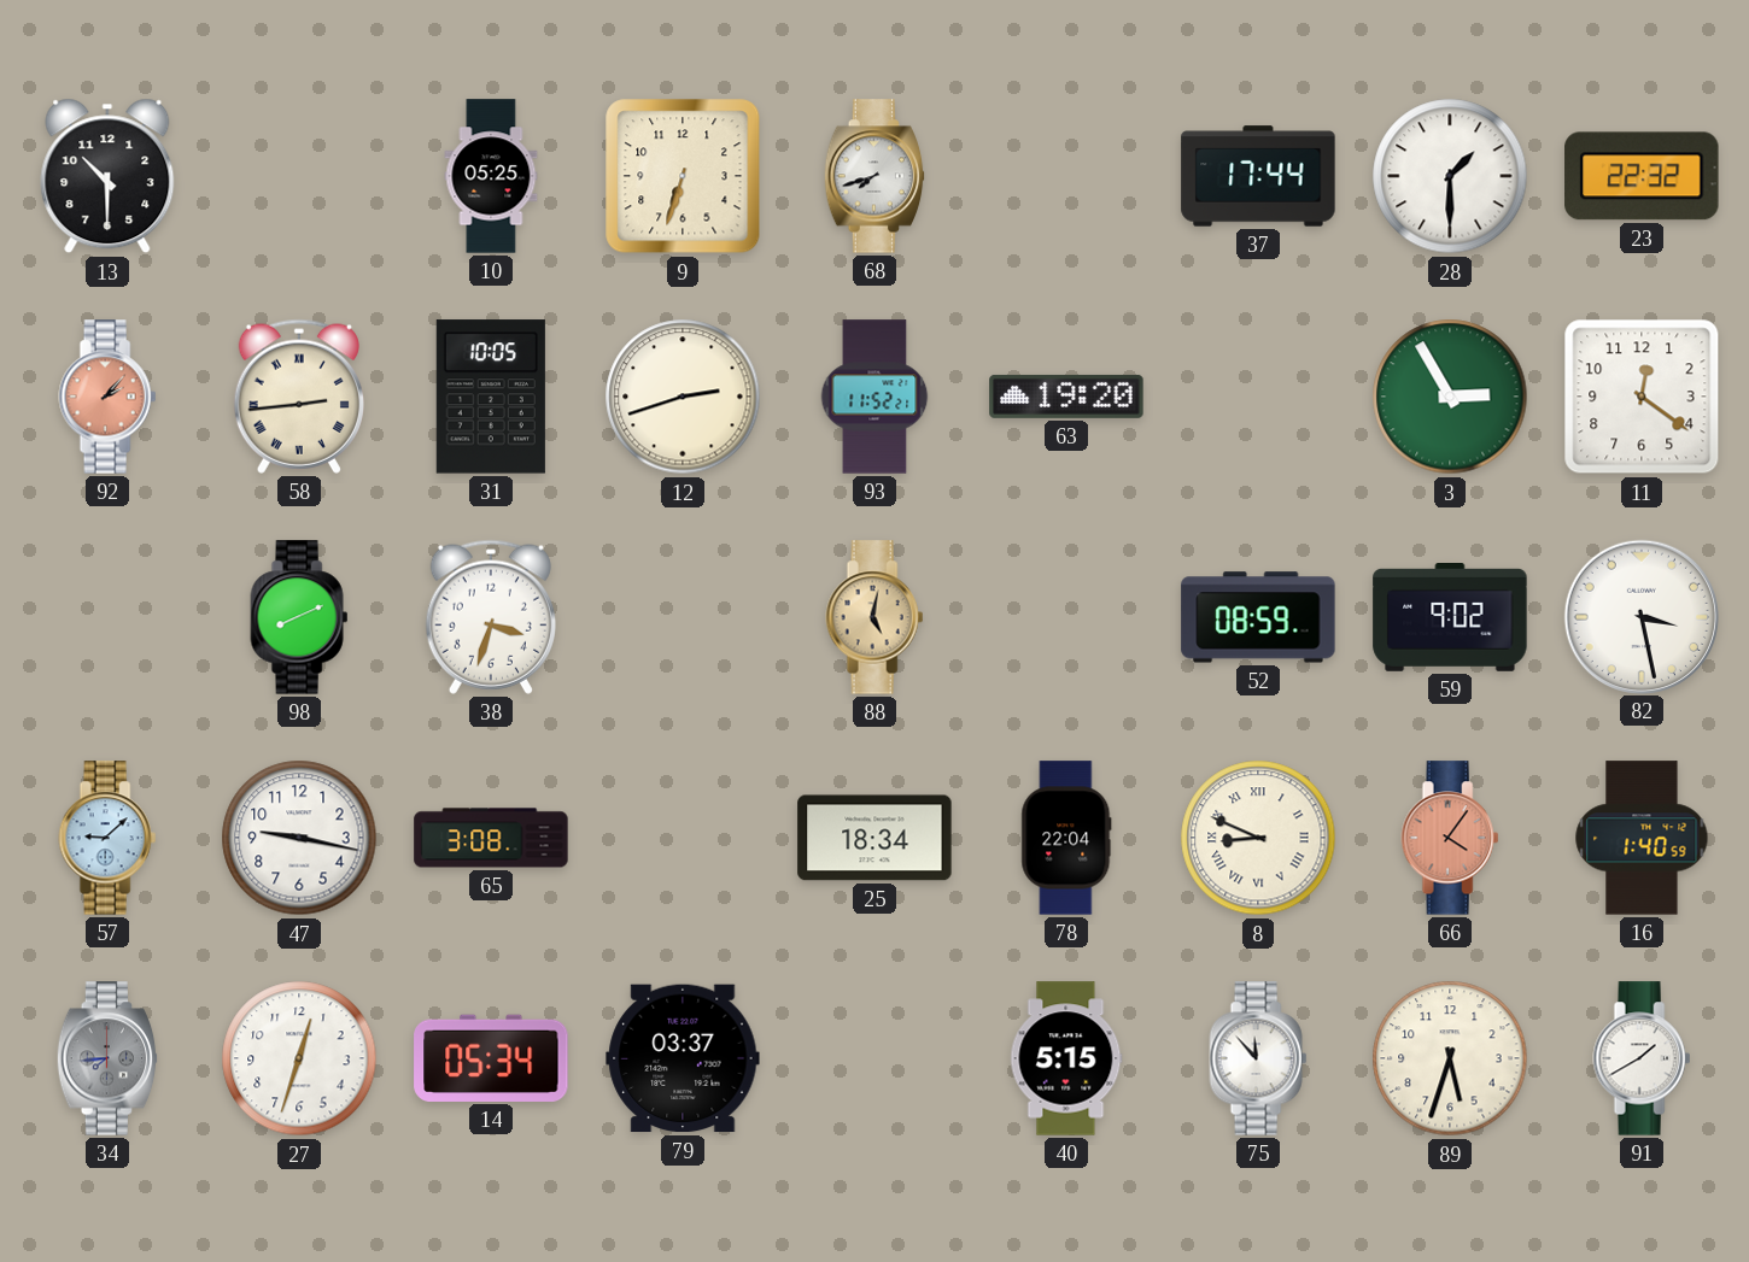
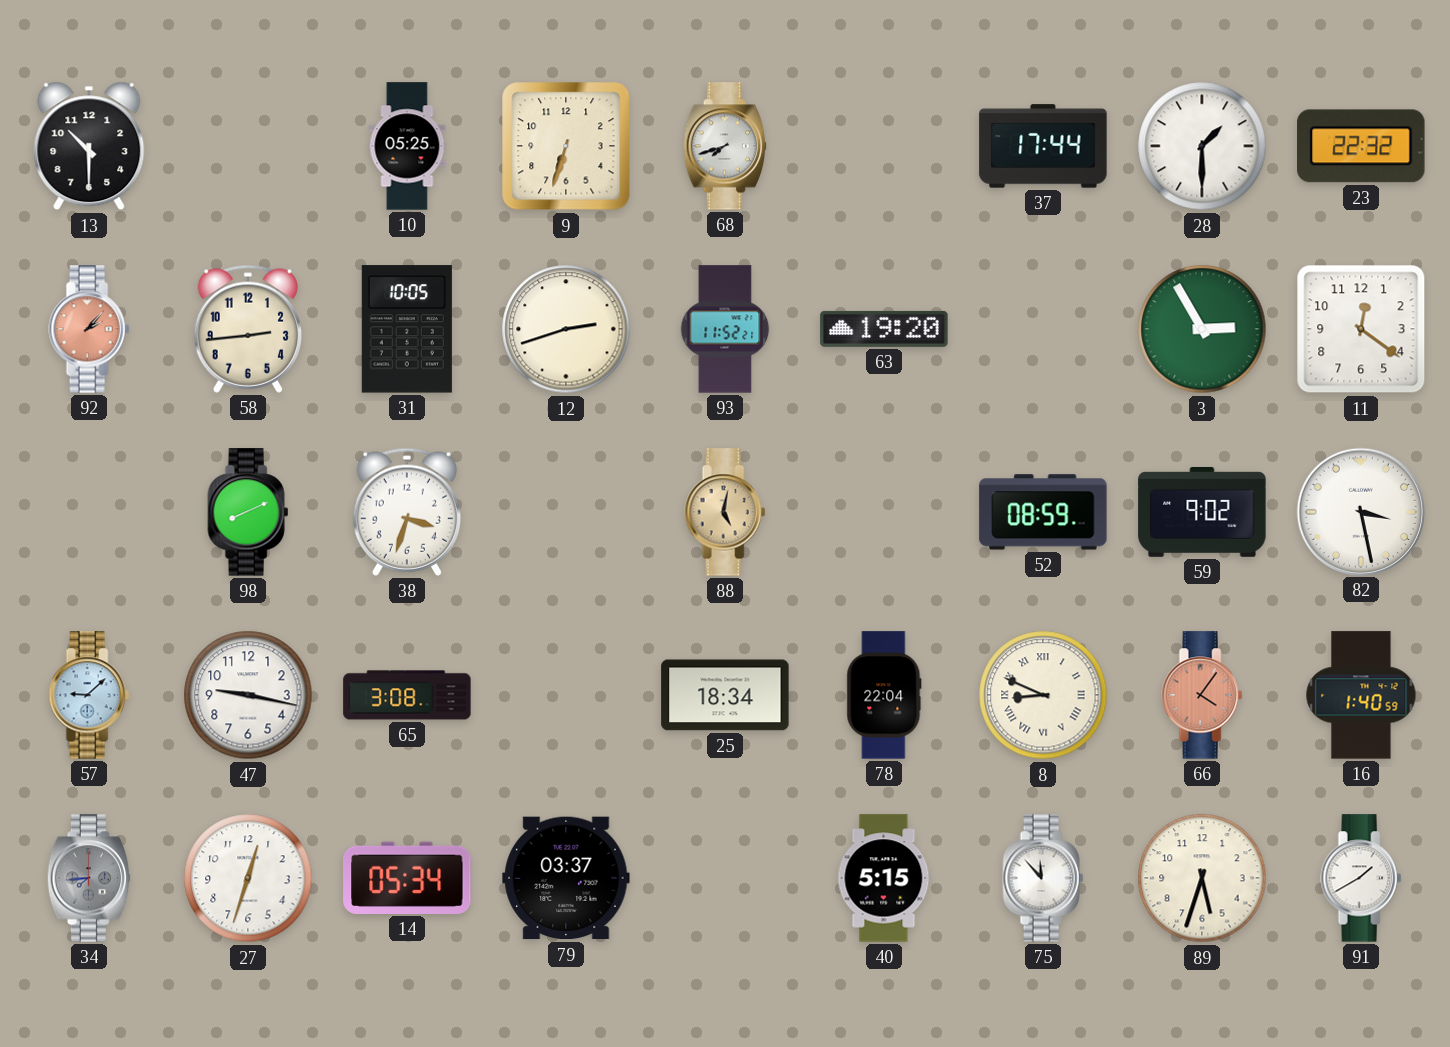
58 numerals: Roman -> Arabic (248, 329)
